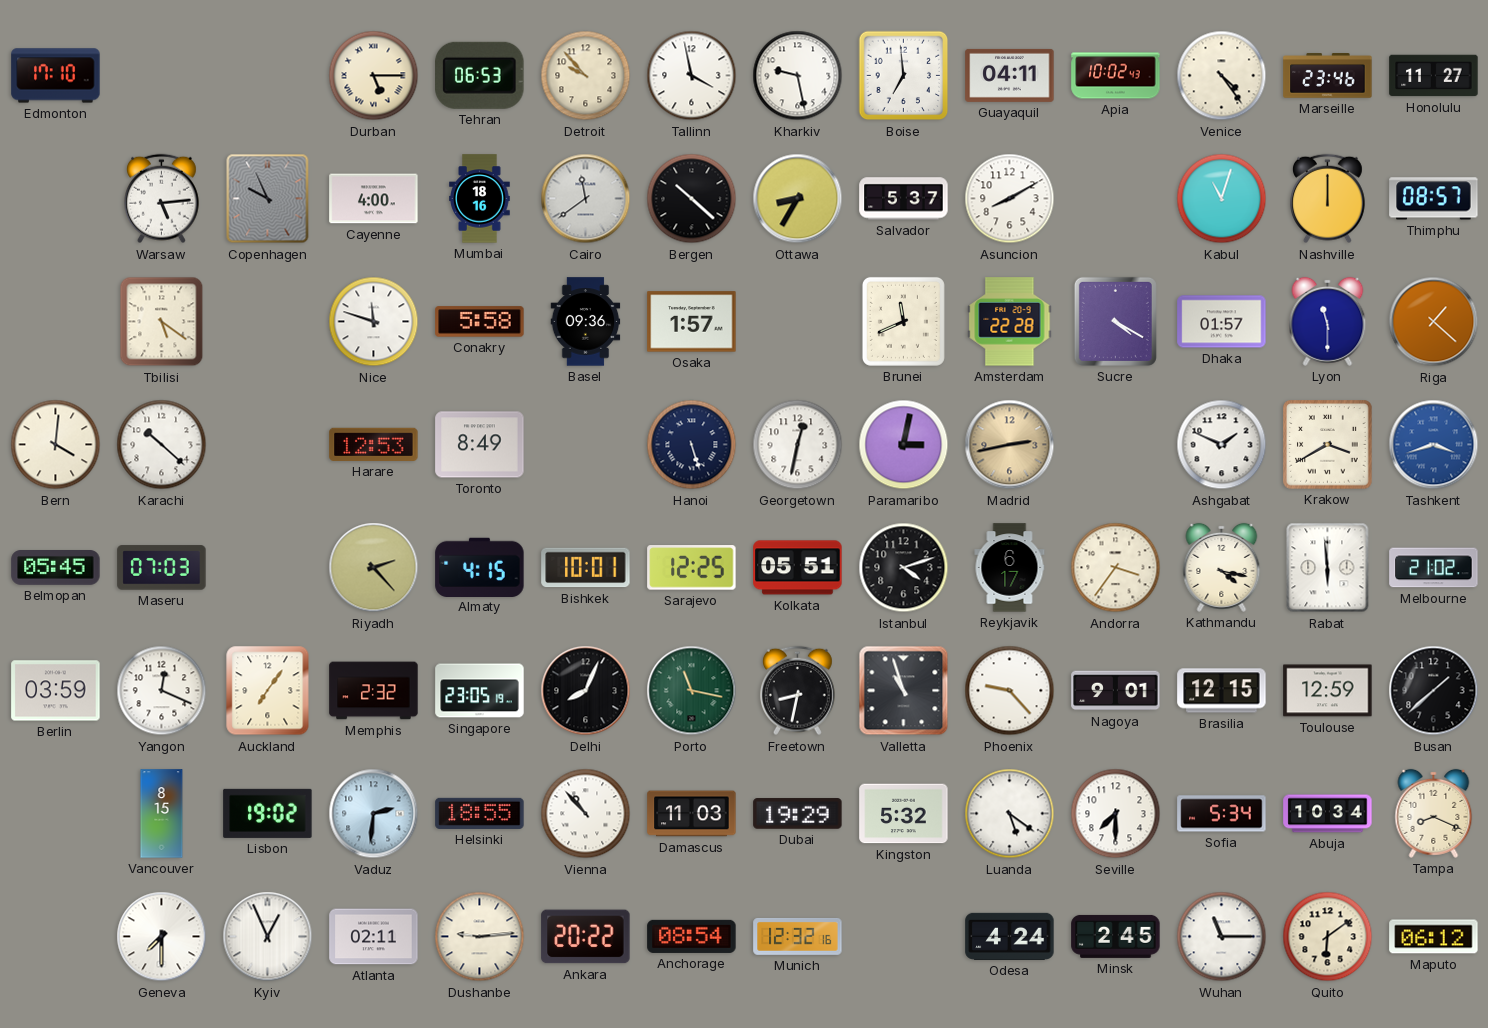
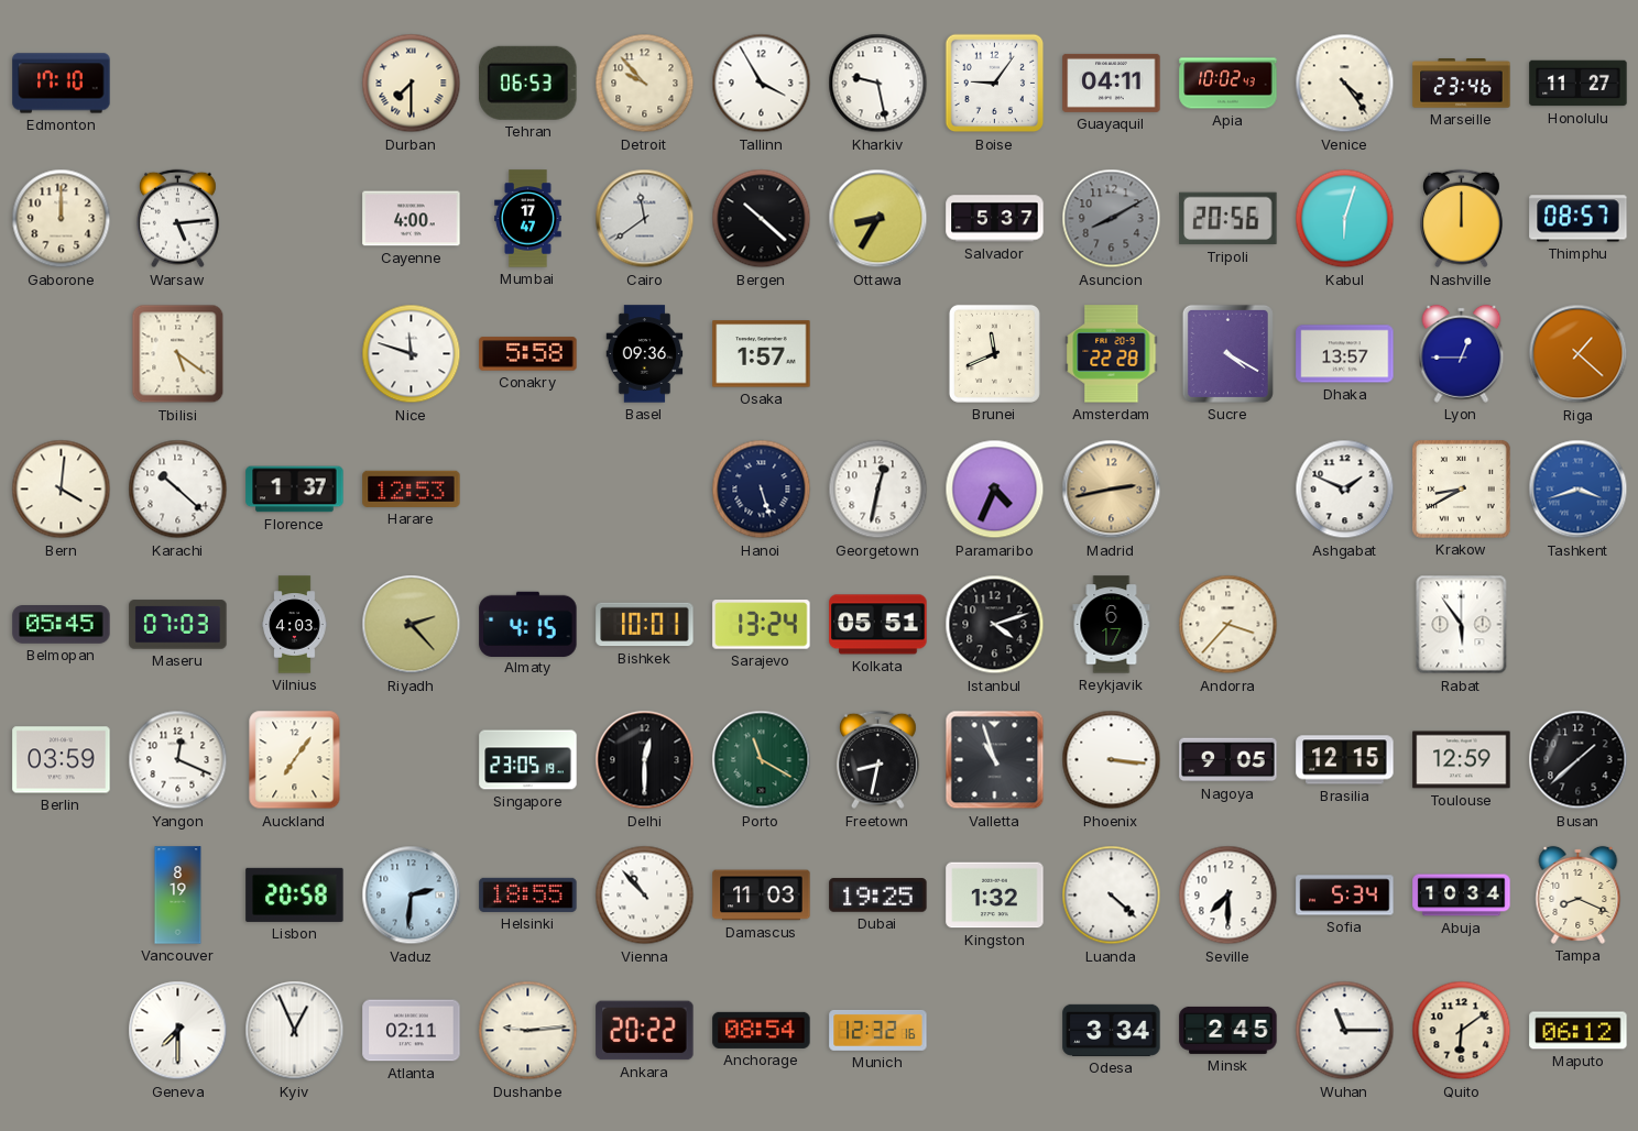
Durban: 5:15 -> 7:30 (412, 84)
Tallinn: 3:58 -> 3:55 (762, 84)
Boise: 6:59 -> 9:06 (995, 84)
Gaborone: none -> 12:00 (62, 219)
Copenhagen: 9:56 -> none (268, 199)
Mumbai: 18:16 -> 17:47 (528, 219)
Asuncion dial: white -> grey (1112, 219)
Tripoli: none -> 20:56 (1228, 219)
Kabul: 11:03 -> 6:03 (1345, 219)
Dhaka: 01:57 -> 13:57 (1345, 354)
Lyon: 11:30 -> 12:45 (1462, 353)
Florence: none -> 1:37 (295, 490)
Toronto: 8:49 -> none (480, 445)
Paramaribo: 3:02 -> 4:34 (995, 490)
Krakow: 3:40 -> 8:40 (1462, 490)
Vilnius: none -> 4:03 (295, 625)
Sarajevo: 12:25 -> 13:24 (762, 625)
Andorra: 3:36 -> 3:37 (1228, 625)
Kathmandu: 4:17 -> none (1222, 567)
Rabat: 5:59 -> 5:54 (1462, 625)
Melbourne: 21:02 -> none (1434, 568)
Memphis: 2:32 -> none (374, 691)
Delhi: 8:04 -> 12:30 (645, 760)
Porto: 11:17 -> 11:20 (762, 760)
Phoenix: 9:23 -> 3:16 (1112, 760)
Nagoya: 9:01 -> 9:05 (1228, 760)
Vancouver: 8:15 -> 8:19 (178, 896)
Lisbon: 19:02 -> 20:58 (295, 894)
Dubai: 19:29 -> 19:25 (878, 896)
Kingston: 5:32 -> 1:32 (995, 896)
Luanda: 5:21 -> 4:22 (1112, 896)
Odesa: 4:24 -> 3:34 (1112, 1030)
